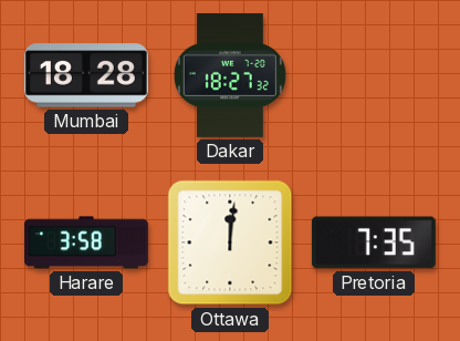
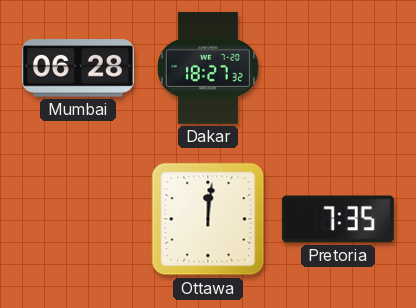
Mumbai: 18:28 -> 06:28 (78, 68)
Harare: 3:58 -> none (86, 242)
